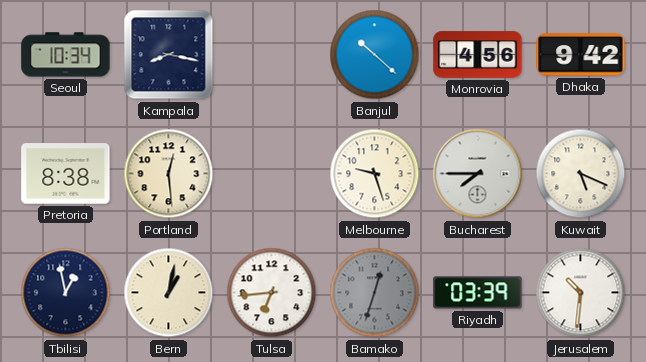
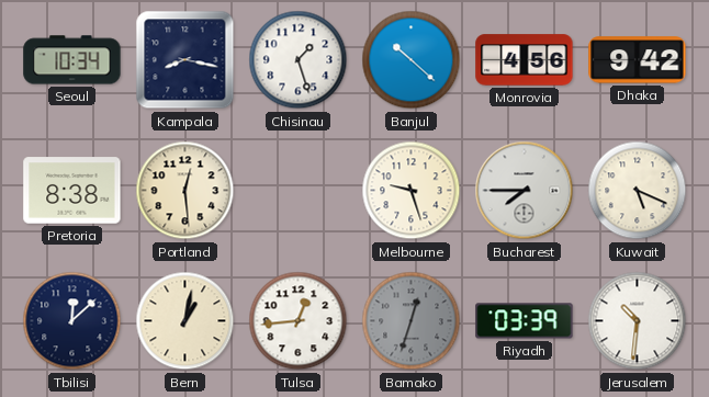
Chisinau: none -> 1:27 (299, 60)
Tbilisi: 12:58 -> 12:08 (72, 321)
Tulsa: 6:44 -> 12:44 (299, 321)
